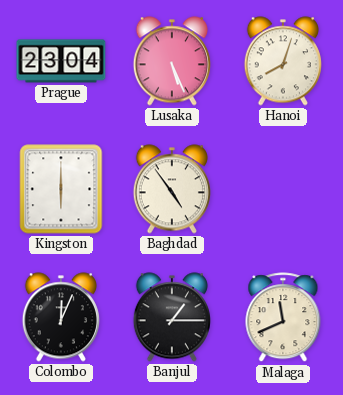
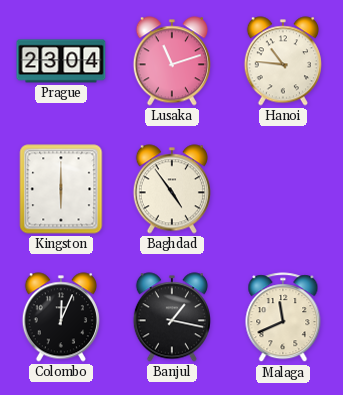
Lusaka: 5:26 -> 11:12 (172, 61)
Hanoi: 8:03 -> 10:46 (283, 61)
Banjul: 1:15 -> 1:17 (172, 317)
